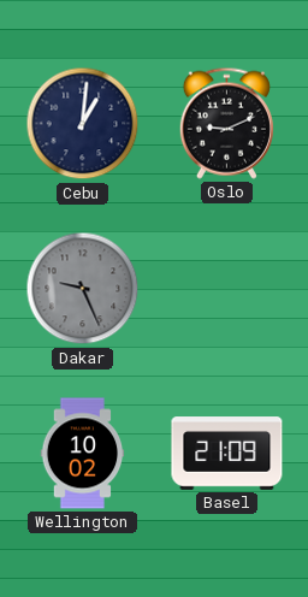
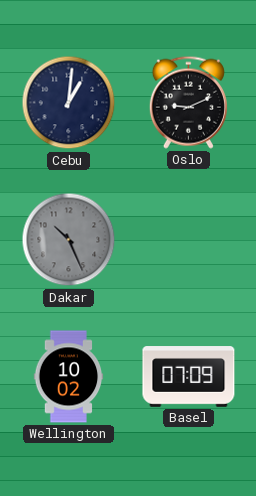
Dakar: 9:26 -> 10:26 (69, 240)
Basel: 21:09 -> 07:09 (189, 377)
